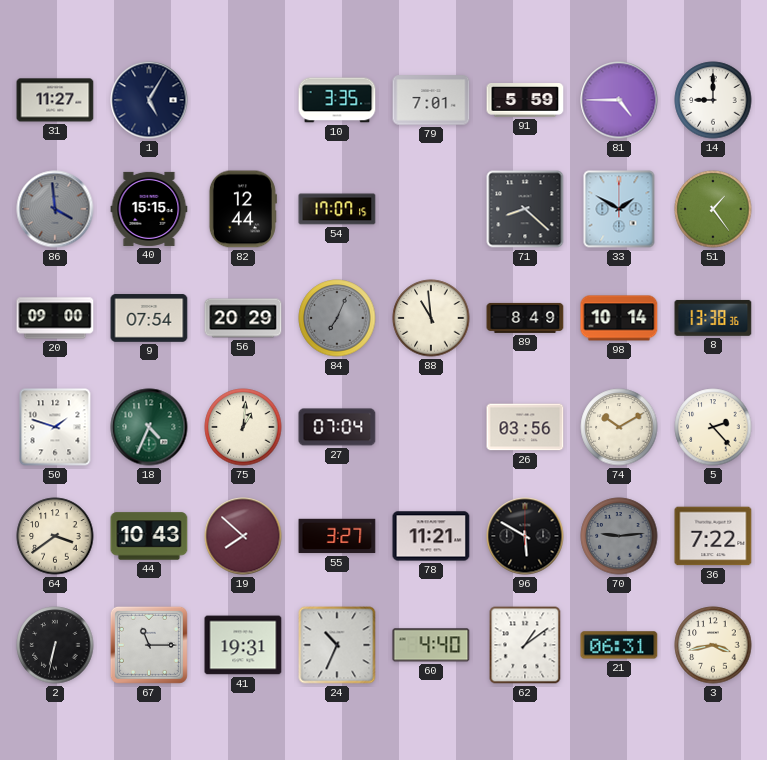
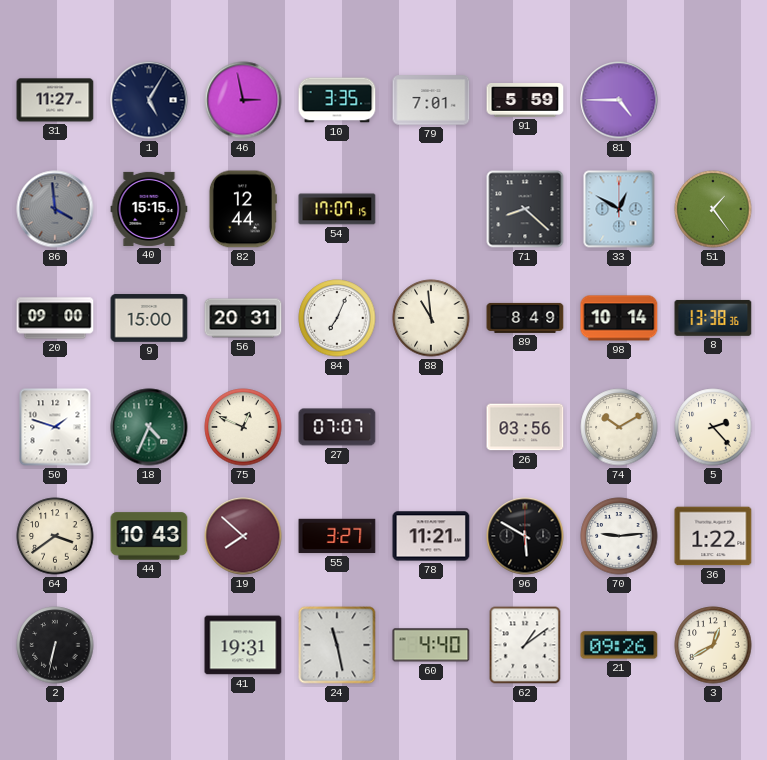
46: none -> 2:58 (243, 100)
14: 9:00 -> none (713, 100)
33: 1:50 -> 12:50 (619, 209)
9: 07:54 -> 15:00 (149, 318)
56: 20:29 -> 20:31 (243, 318)
84 dial: grey -> white (337, 318)
75: 1:01 -> 12:49 (243, 427)
27: 07:04 -> 07:07 (337, 427)
70 dial: grey -> white (619, 536)
36: 7:22 -> 1:22 (713, 536)
67: 11:15 -> none (149, 645)
24: 10:34 -> 11:28 (337, 645)
21: 06:31 -> 09:26 (619, 645)
3: 3:43 -> 12:40 (713, 645)
